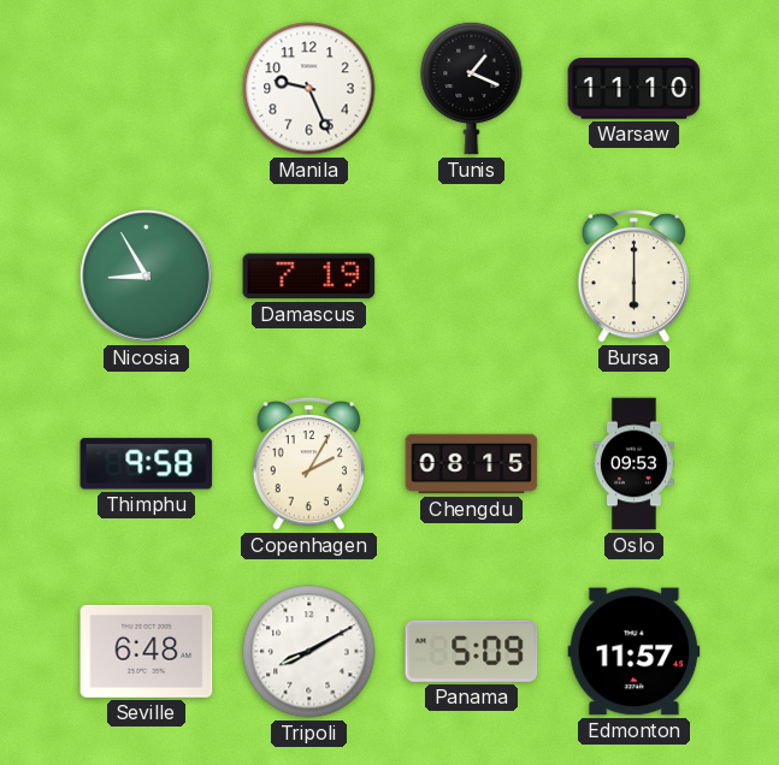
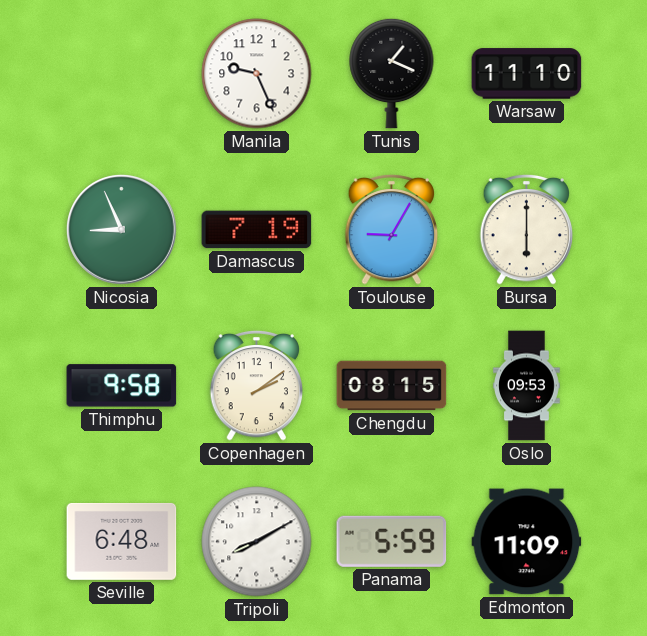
Nicosia: 8:55 -> 8:56 (121, 229)
Toulouse: none -> 9:05 (392, 229)
Copenhagen: 2:05 -> 2:09 (257, 385)
Panama: 5:09 -> 5:59 (392, 541)
Edmonton: 11:57 -> 11:09 (527, 542)
